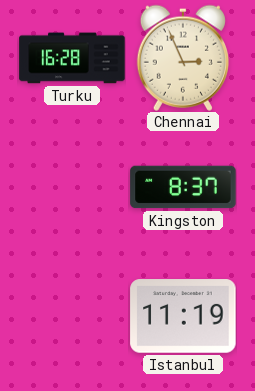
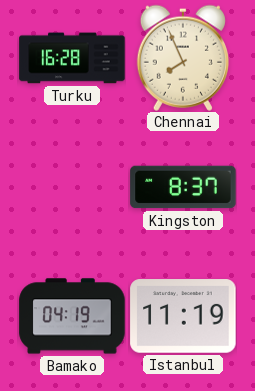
Chennai: 2:56 -> 7:56 (183, 58)
Bamako: none -> 04:19 (72, 316)
